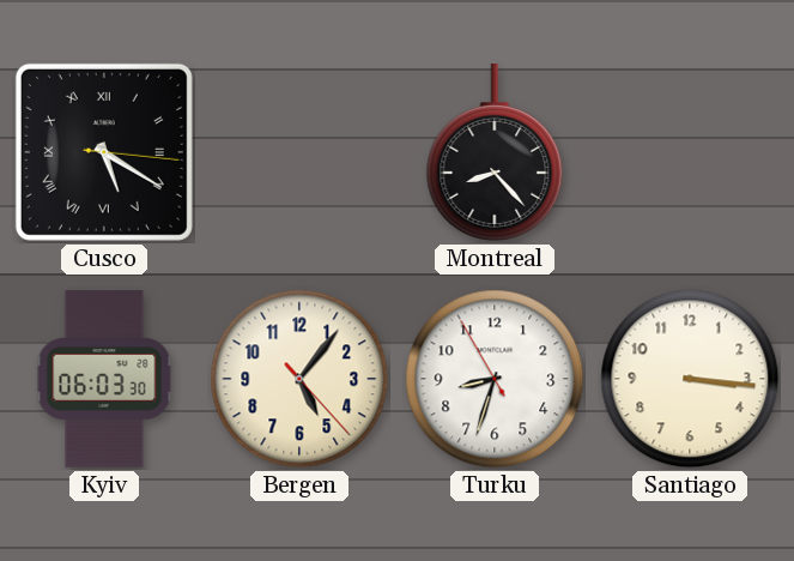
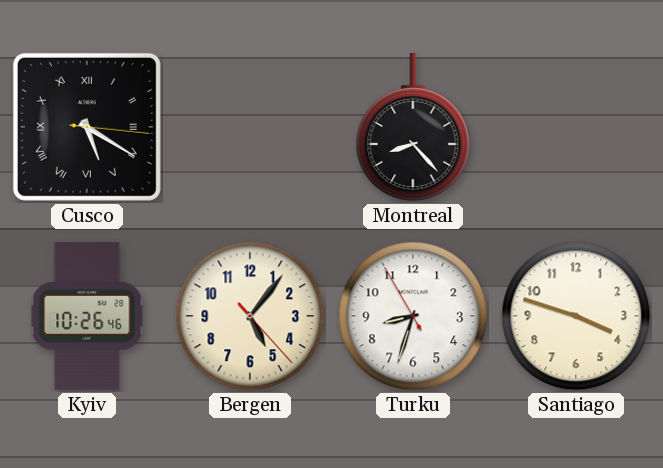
Kyiv: 06:03 -> 10:26 (87, 316)
Santiago: 3:16 -> 3:48 (576, 316)
